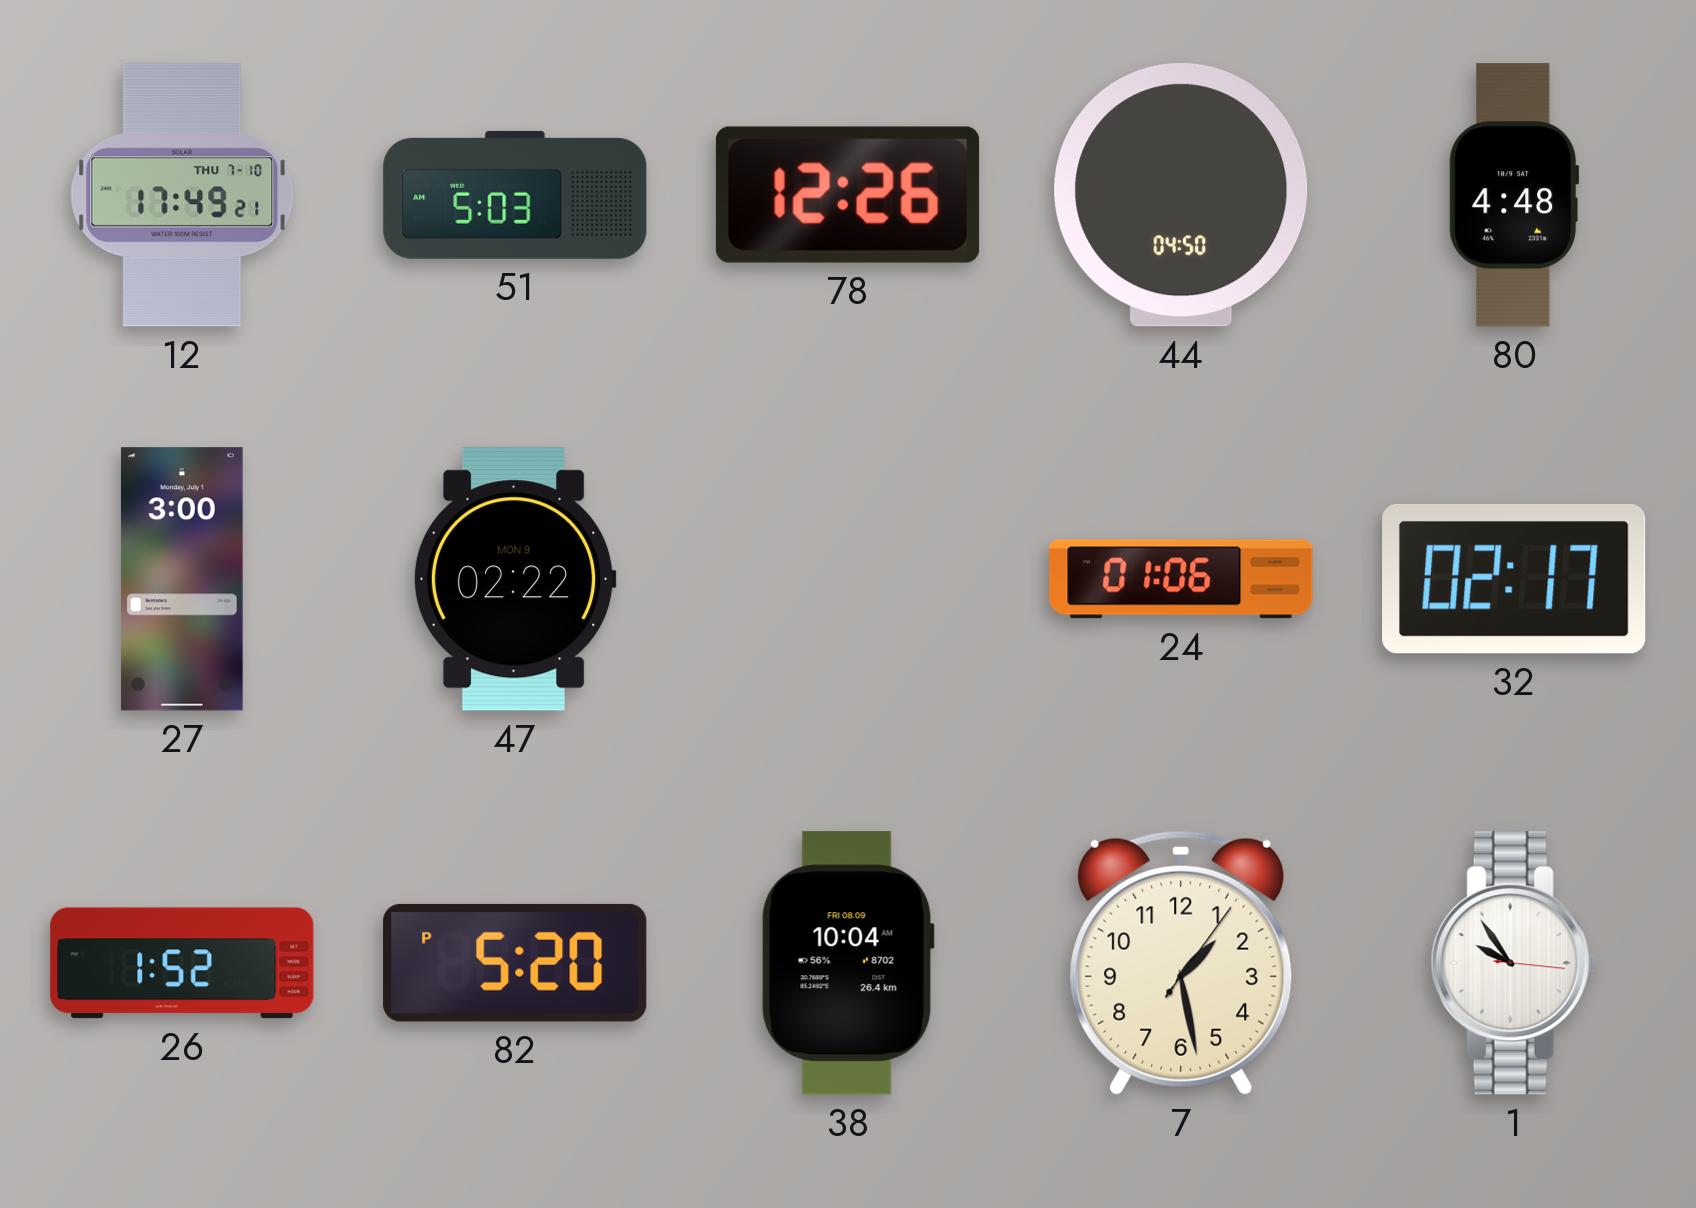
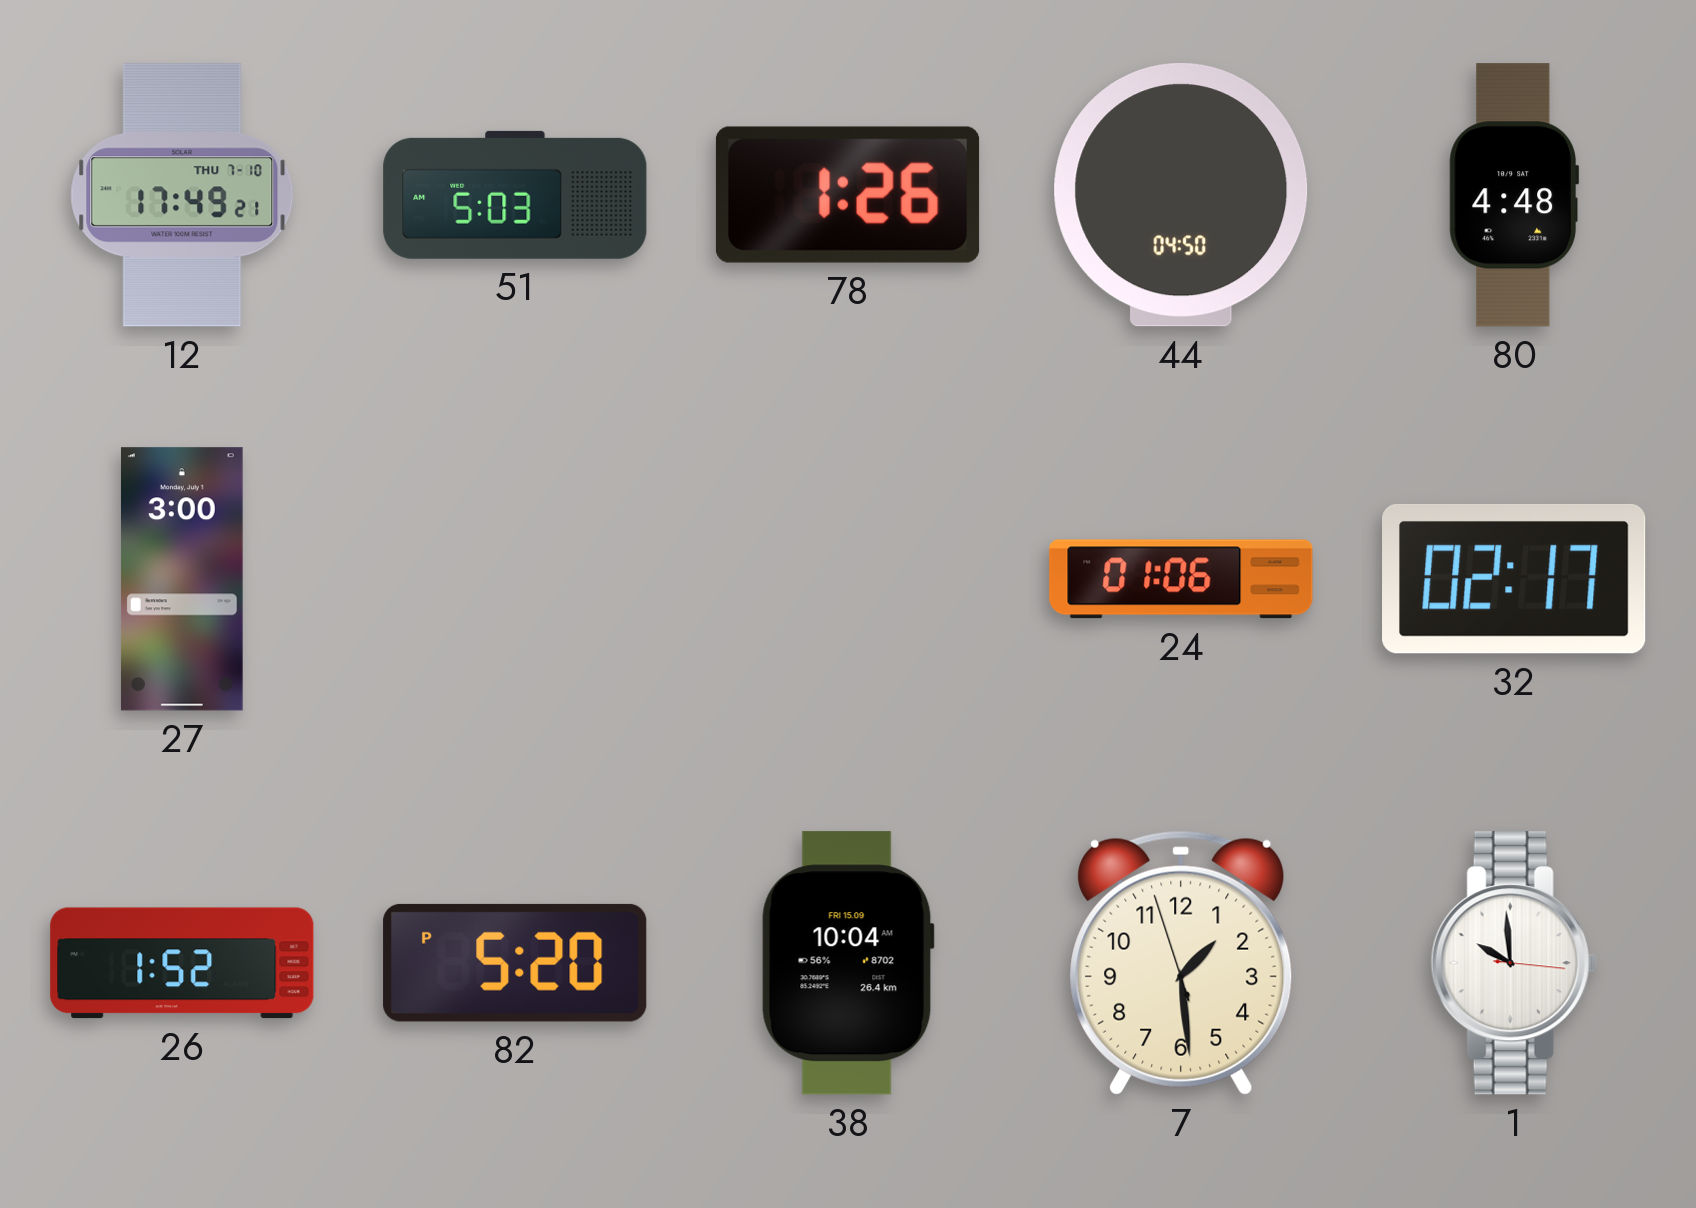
78: 12:26 -> 1:26 (848, 195)
47: 02:22 -> none (515, 579)
38 date: FRI 08.09 -> FRI 15.09 (848, 963)
7: 1:28:06 -> 1:28:57 (1181, 963)
1: 9:54 -> 9:59 (1514, 963)
